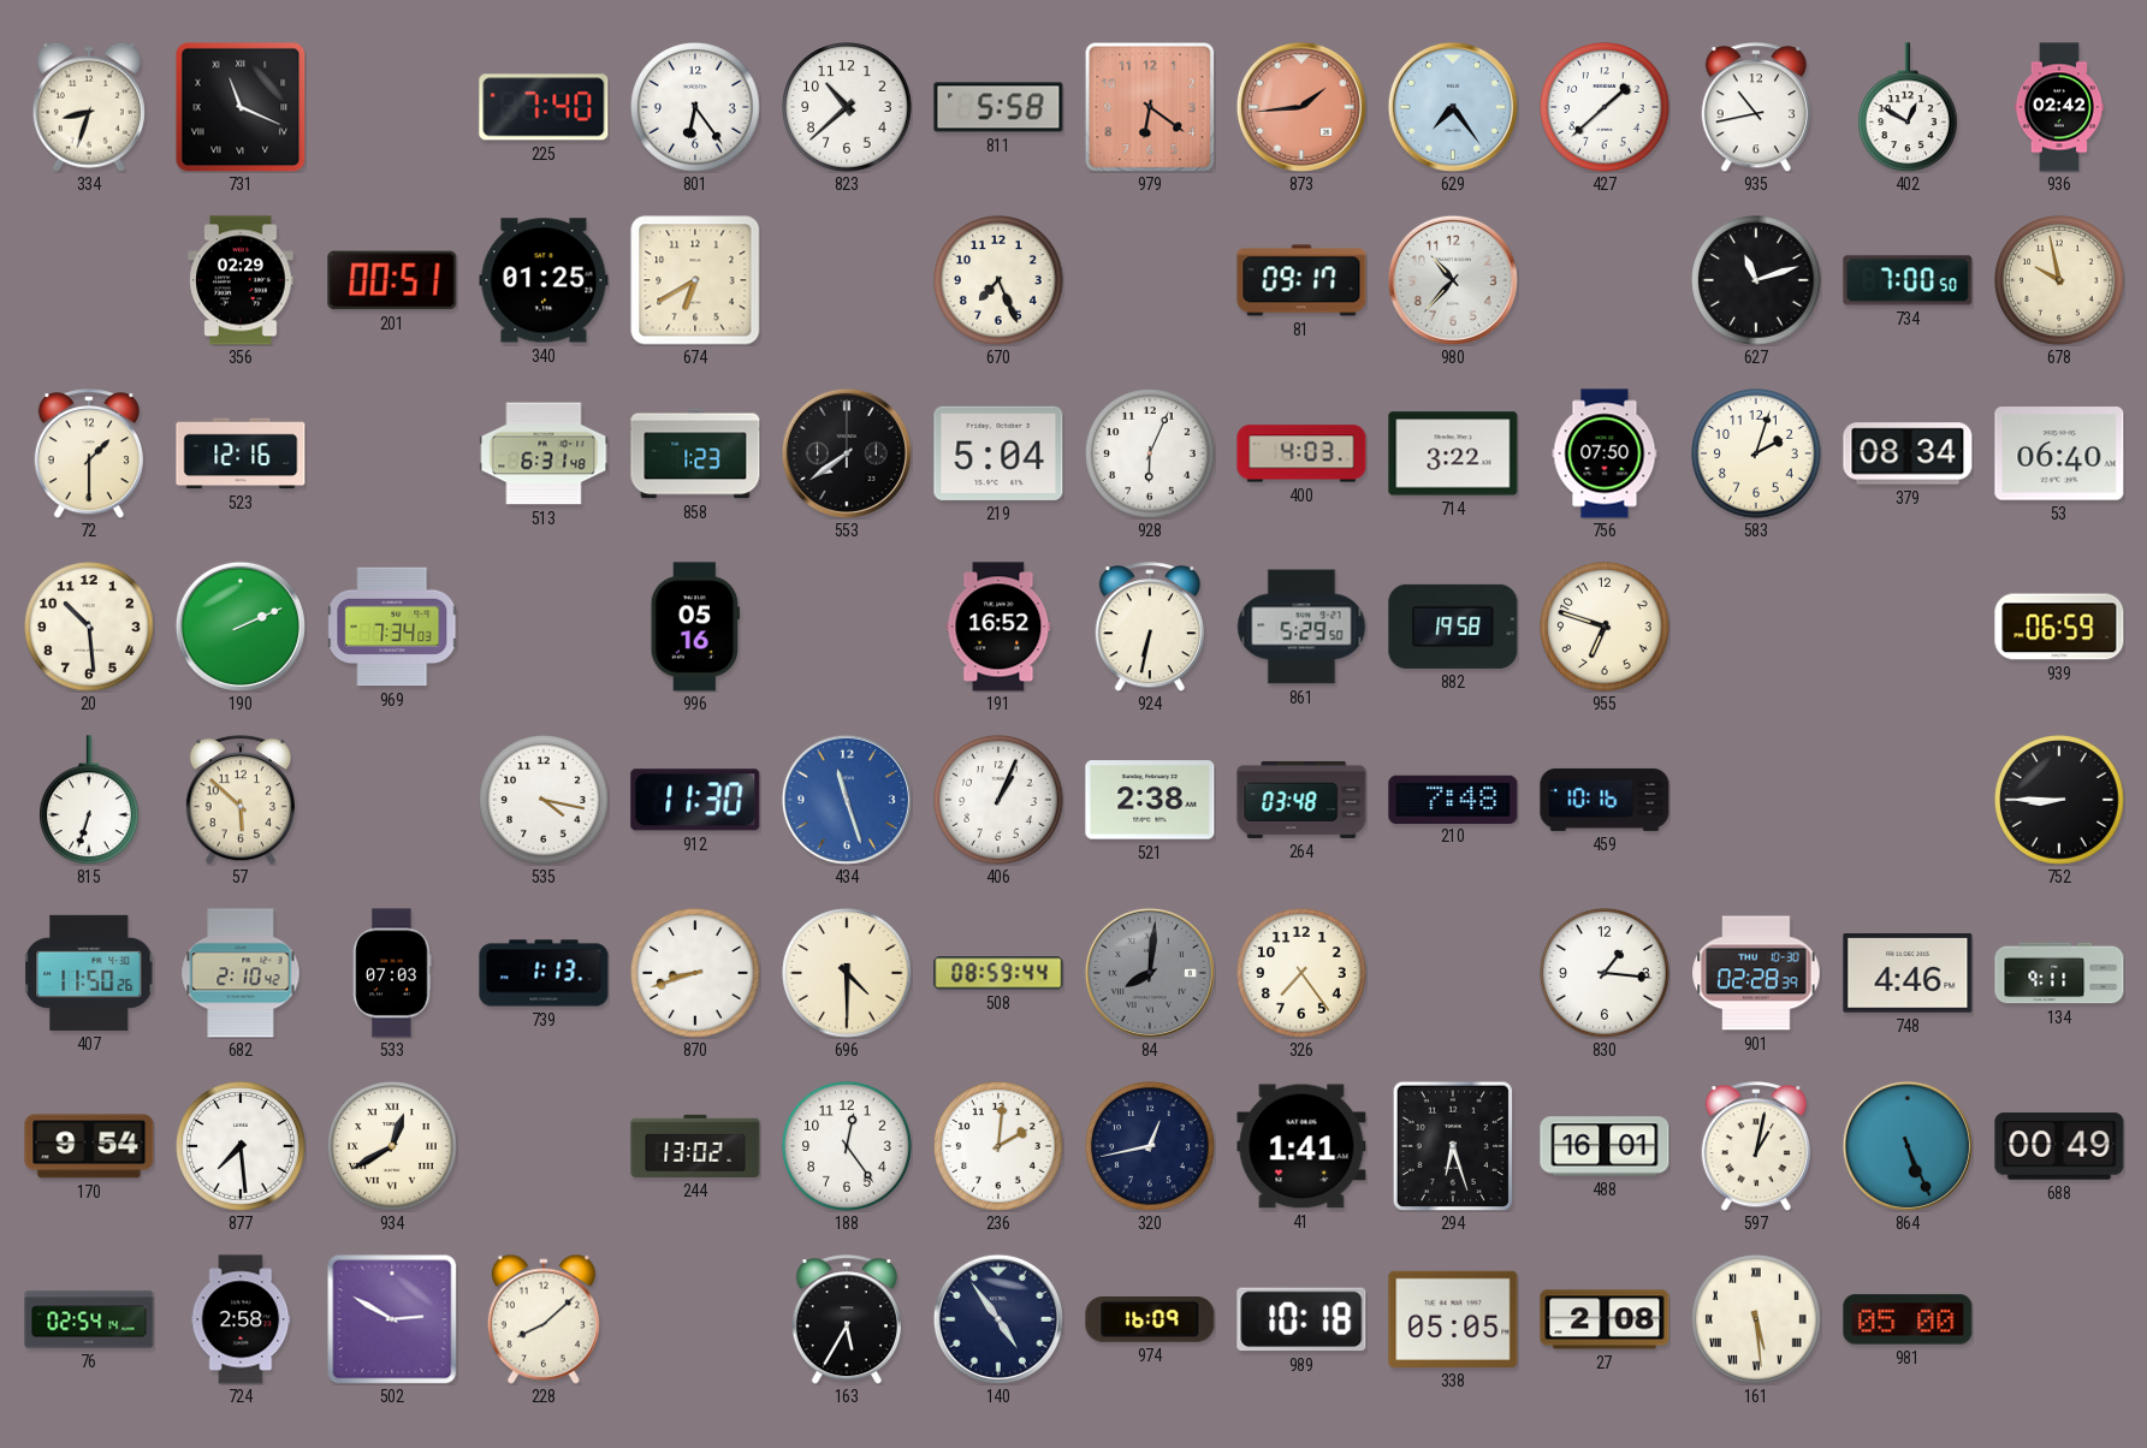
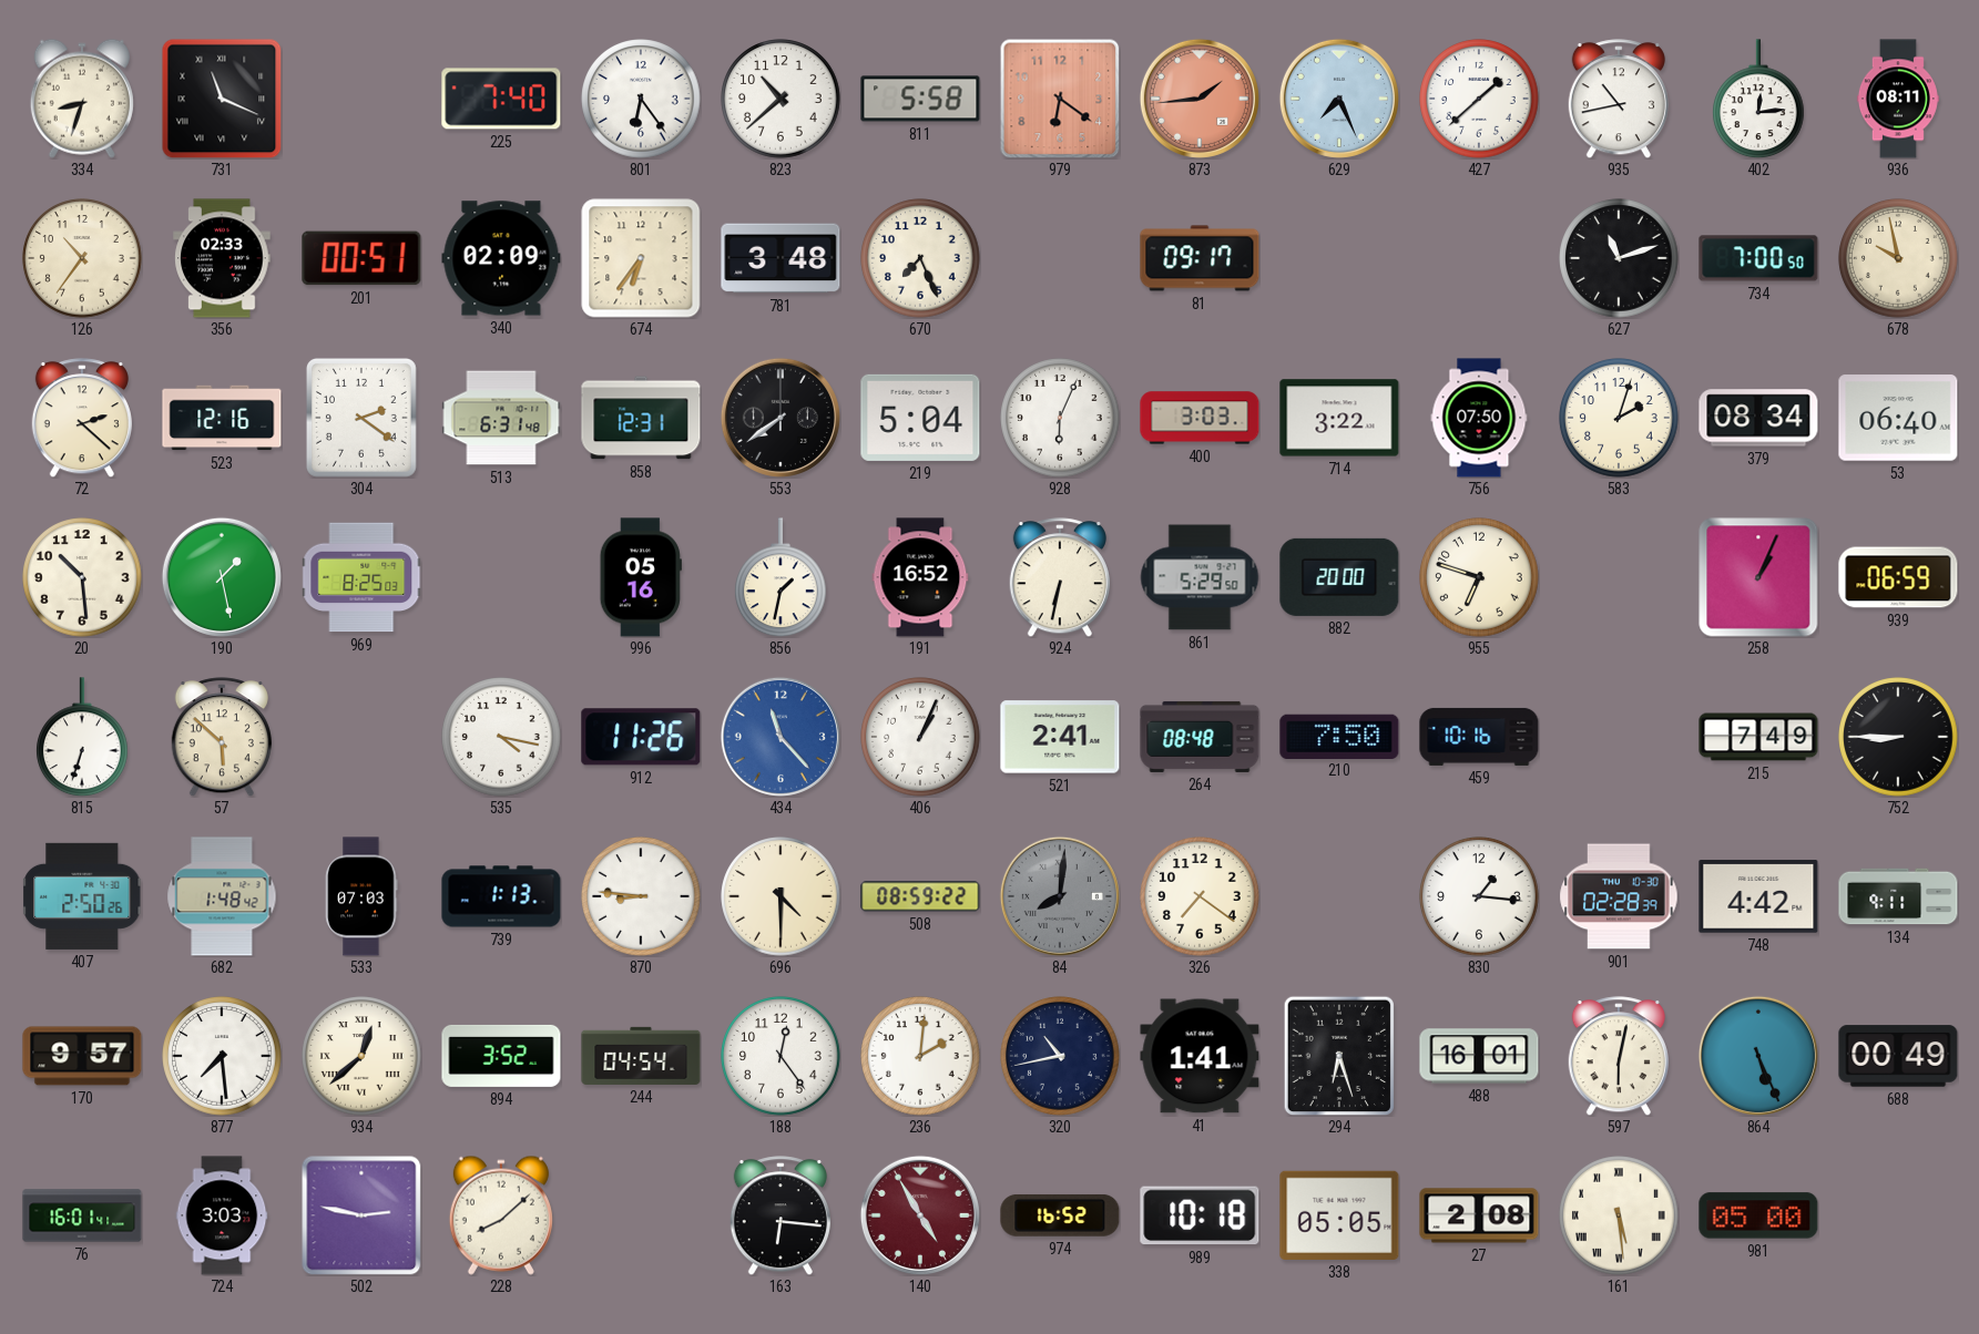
629: 7:24 -> 7:26 (1339, 99)
402: 12:50 -> 12:14 (1759, 99)
936: 02:42 -> 08:11 (1898, 99)
126: none -> 10:36 (82, 258)
356: 02:29 -> 02:33 (222, 258)
340: 01:25 -> 02:09 (501, 258)
674: 6:40 -> 6:36 (641, 258)
781: none -> 3:48 (781, 258)
980: 10:37 -> none (1453, 280)
72: 1:30 -> 2:22 (82, 418)
304: none -> 2:21 (361, 418)
858: 1:23 -> 12:31 (641, 418)
400: 4:03 -> 3:03 (1200, 418)
190: 2:11 -> 1:28 (222, 577)
969: 7:34 -> 8:25 (361, 577)
856: none -> 1:32 (782, 577)
882: 19:58 -> 20:00 (1339, 577)
258: none -> 1:04 (1758, 577)
912: 11:30 -> 11:26 (641, 737)
434: 11:27 -> 11:23 (781, 737)
521: 2:38 -> 2:41 (1060, 737)
264: 03:48 -> 08:48 (1200, 737)
210: 7:48 -> 7:50 (1339, 736)
215: none -> 7:49 (1758, 737)
407: 11:50 -> 2:50 (82, 896)
682: 2:10 -> 1:48 (222, 896)
870: 8:42 -> 8:46 (641, 896)
508: 08:59:44 -> 08:59:22 (920, 896)
326: 7:24 -> 7:21 (1200, 896)
748: 4:46 -> 4:42 (1758, 896)
170: 9:54 -> 9:57 (82, 1056)
934: 12:40 -> 12:38 (361, 1056)
894: none -> 3:52 (501, 1056)
244: 13:02 -> 04:54 (641, 1056)
320: 12:43 -> 10:43 (1060, 1056)
597: 1:02 -> 6:02 (1619, 1056)
76: 02:54 -> 16:01 (82, 1215)
724: 2:58 -> 3:03 (222, 1215)
502: 2:50 -> 2:47 (361, 1215)
163: 5:35 -> 6:16 (781, 1215)
140: 4:54 -> 4:55 (920, 1215)
140 dial: navy -> burgundy (920, 1215)
974: 16:09 -> 16:52 (1060, 1215)
